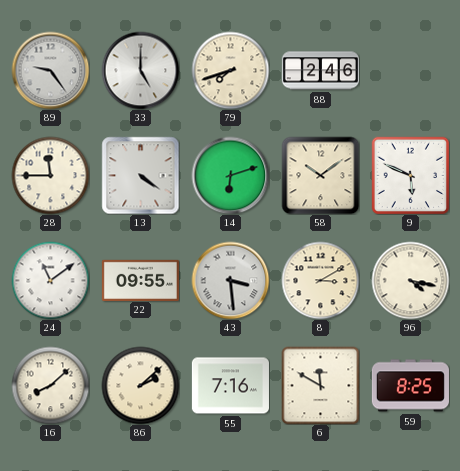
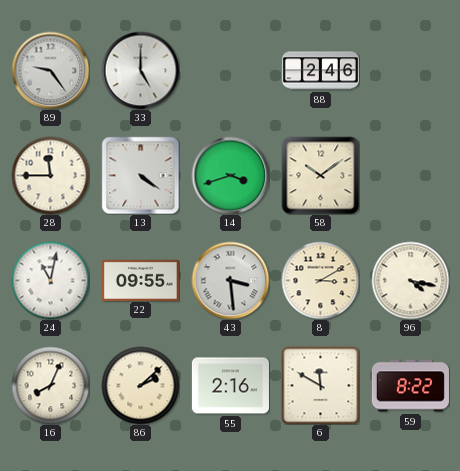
79: 7:42 -> none (230, 70)
14: 6:12 -> 3:42 (230, 175)
9: 5:49 -> none (410, 175)
24: 11:09 -> 11:02 (50, 280)
16: 8:08 -> 8:04 (50, 385)
55: 7:16 -> 2:16 (230, 386)
59: 8:25 -> 8:22 (410, 386)
